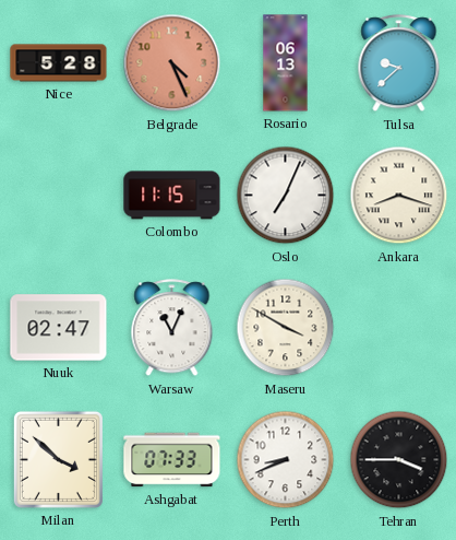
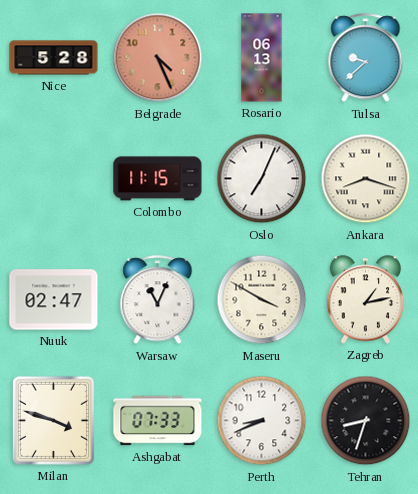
Zagreb: none -> 1:13 (366, 300)
Milan: 3:52 -> 3:48 (53, 420)
Tehran: 3:45 -> 8:33 (366, 421)
